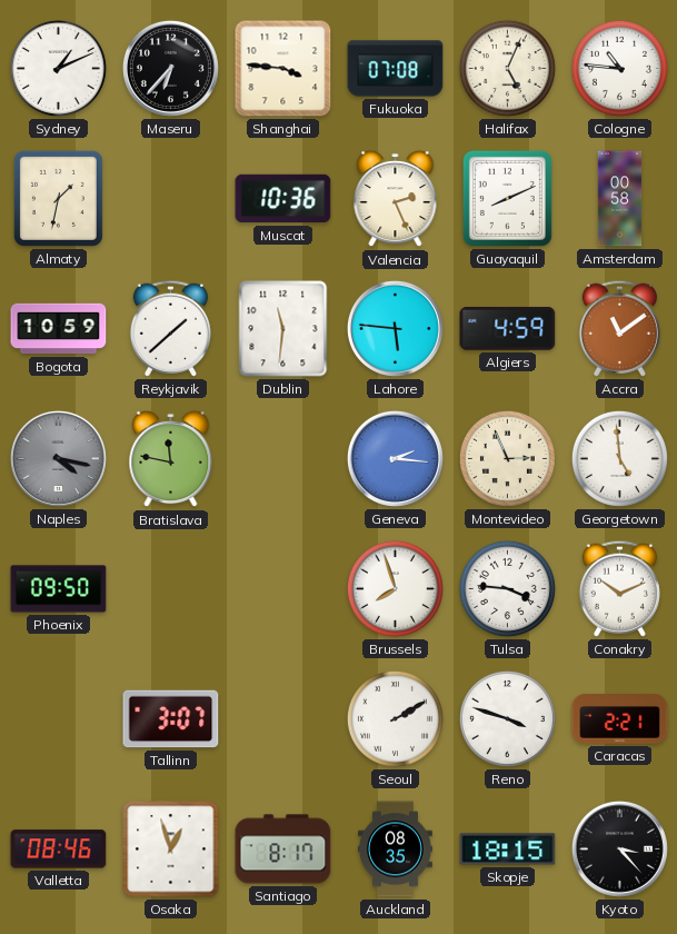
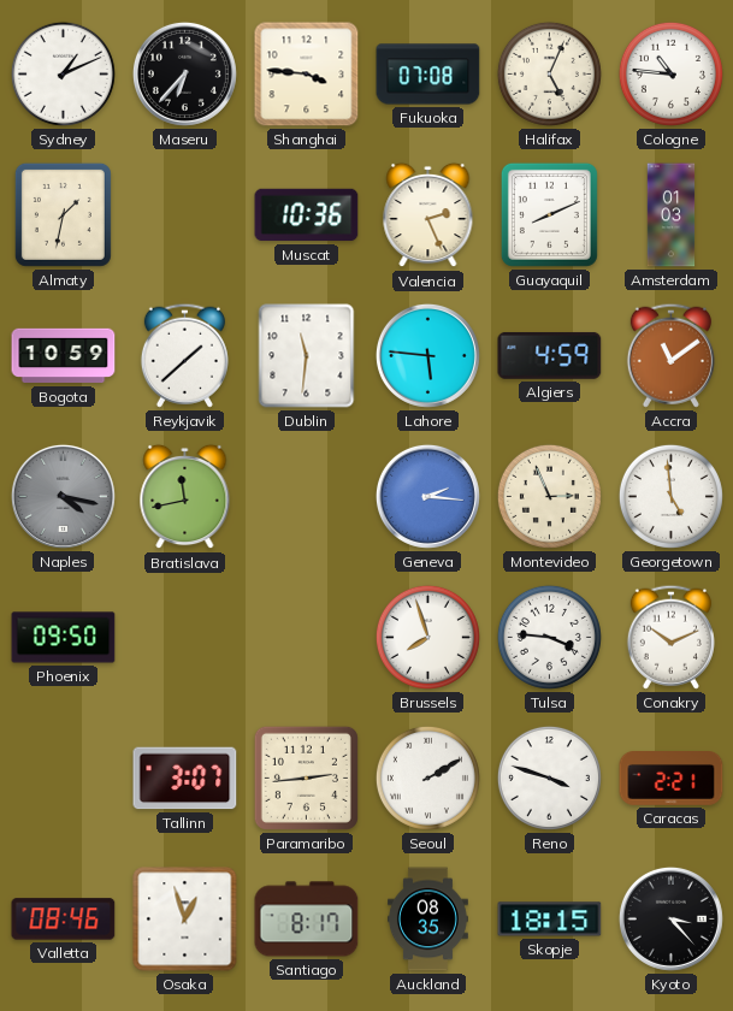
Amsterdam: 00:58 -> 01:03 (672, 215)
Bratislava: 11:47 -> 11:43 (185, 497)
Paramaribo: none -> 2:44 (306, 778)
